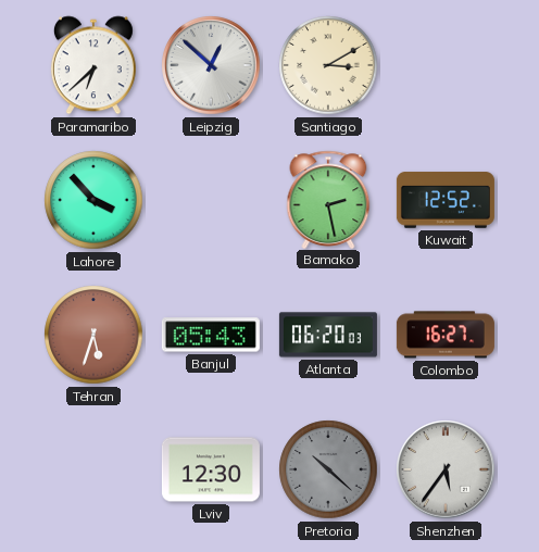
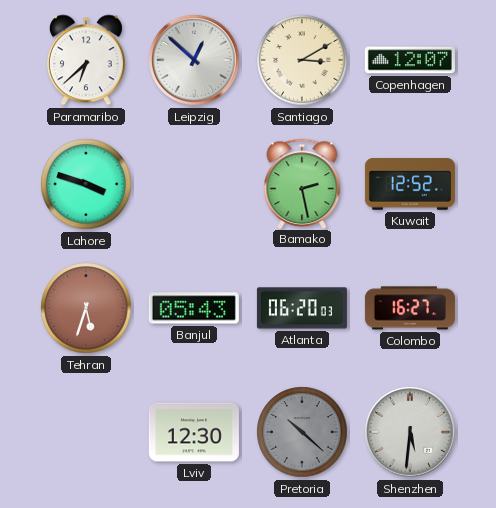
Copenhagen: none -> 12:07 (410, 60)
Lahore: 3:53 -> 3:48 (86, 184)
Shenzhen: 5:36 -> 5:31 (410, 432)
